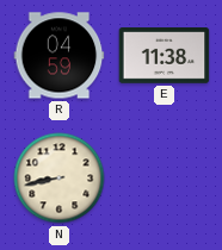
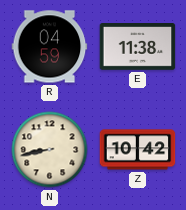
Z: none -> 10:42 (138, 150)
